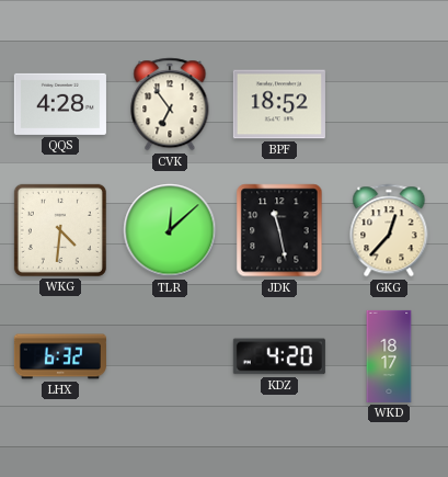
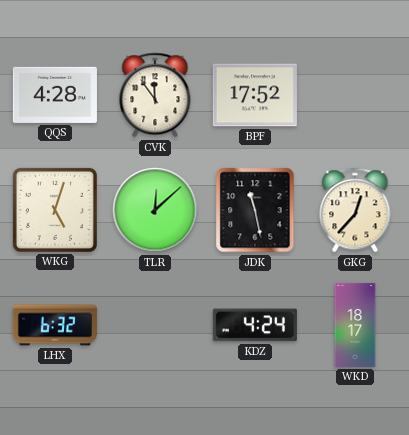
CVK: 6:54 -> 11:54 (155, 95)
BPF: 18:52 -> 17:52 (255, 95)
WKG: 4:31 -> 5:03 (55, 210)
KDZ: 4:20 -> 4:24 (255, 325)
